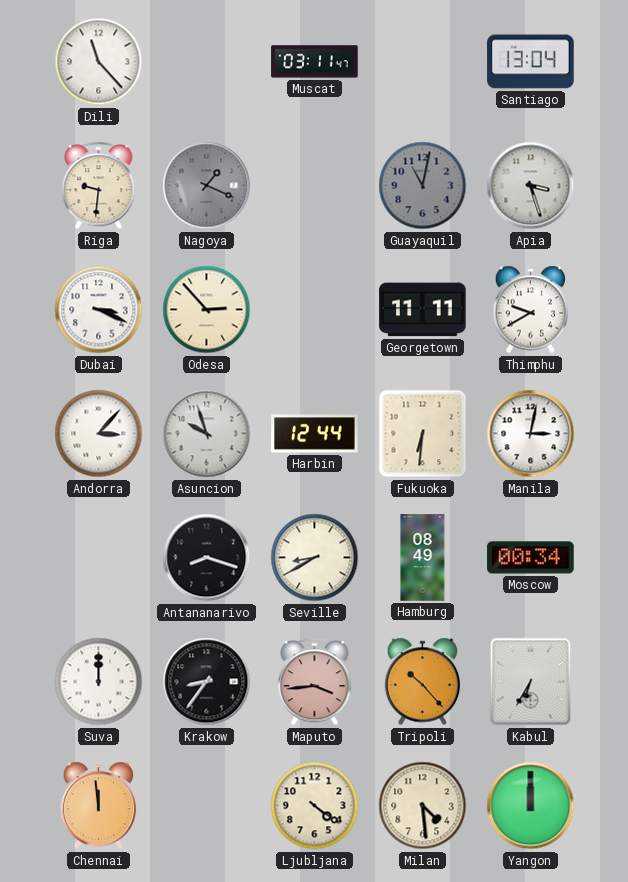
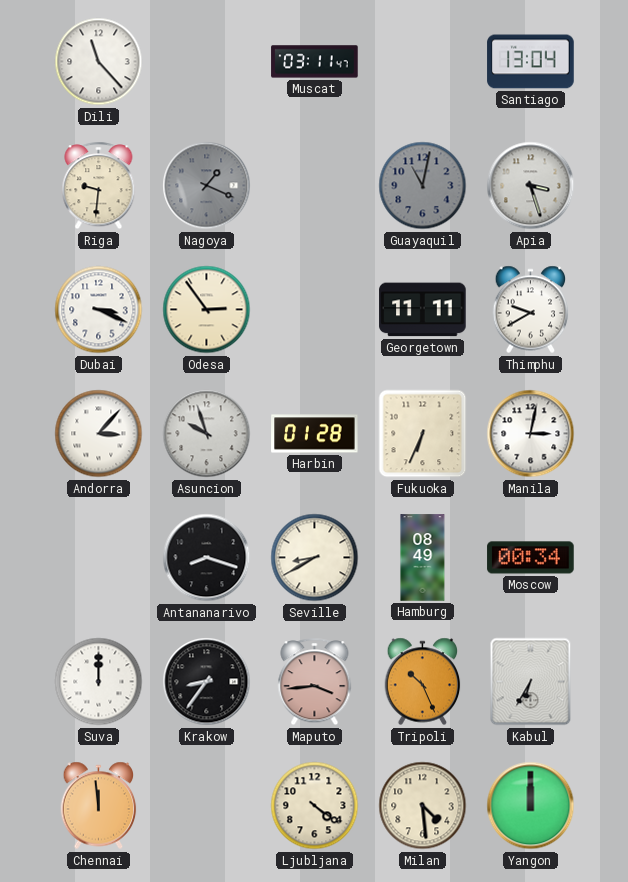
Odesa: 2:53 -> 2:54 (207, 310)
Harbin: 12:44 -> 01:28 (315, 434)
Fukuoka: 6:31 -> 6:34 (423, 434)
Tripoli: 10:23 -> 10:26 (423, 682)
